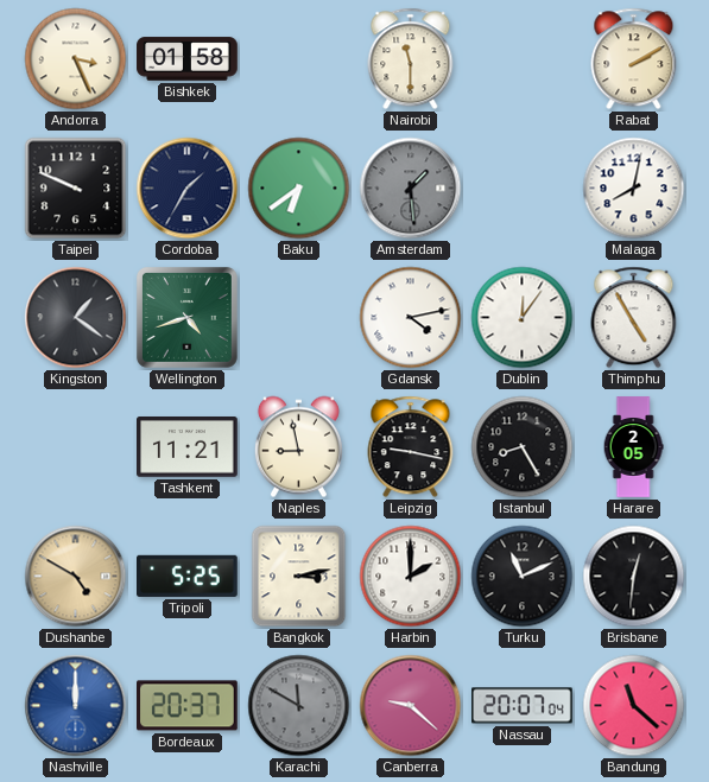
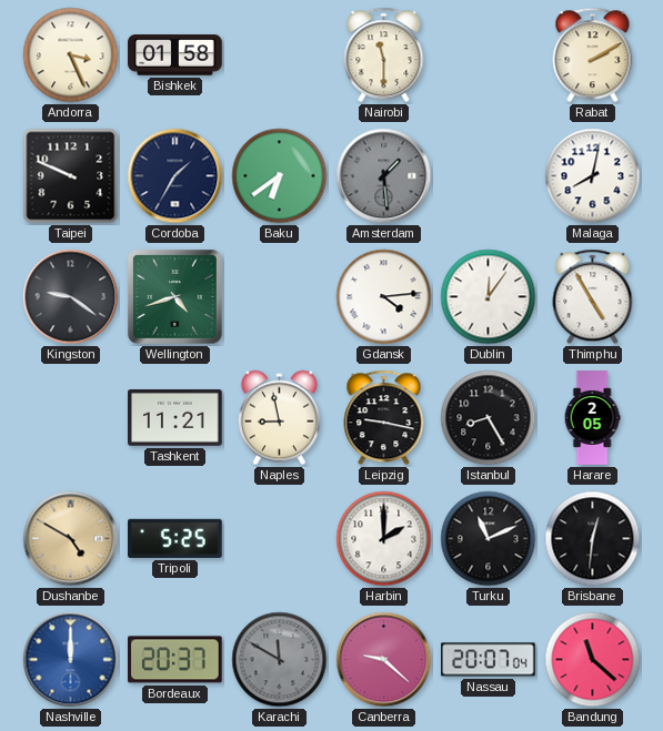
Kingston: 1:21 -> 9:21 (71, 297)
Gdansk: 4:13 -> 4:14 (384, 297)
Bangkok: 3:13 -> none (299, 577)
